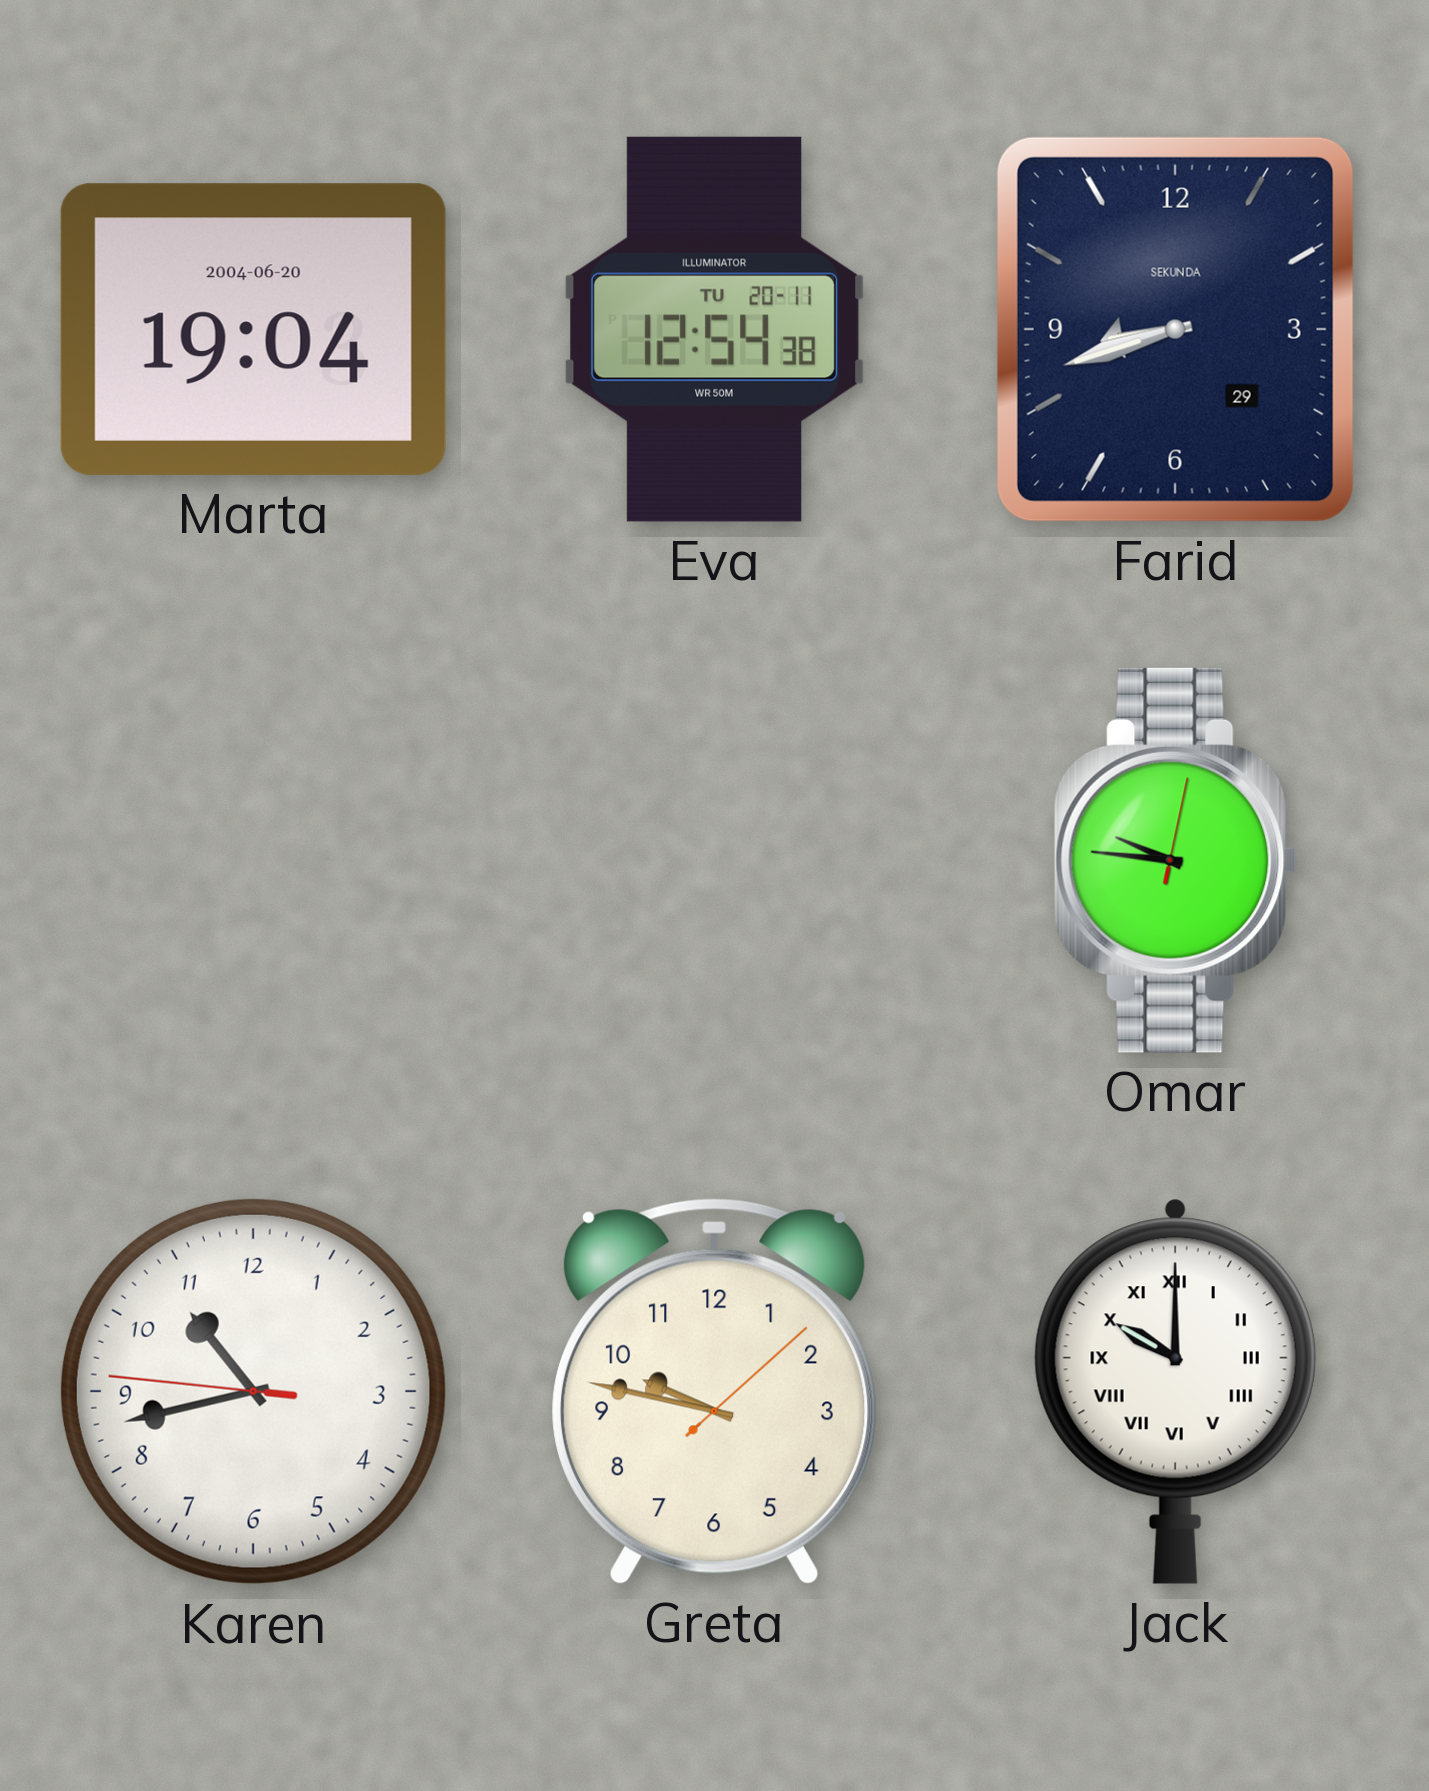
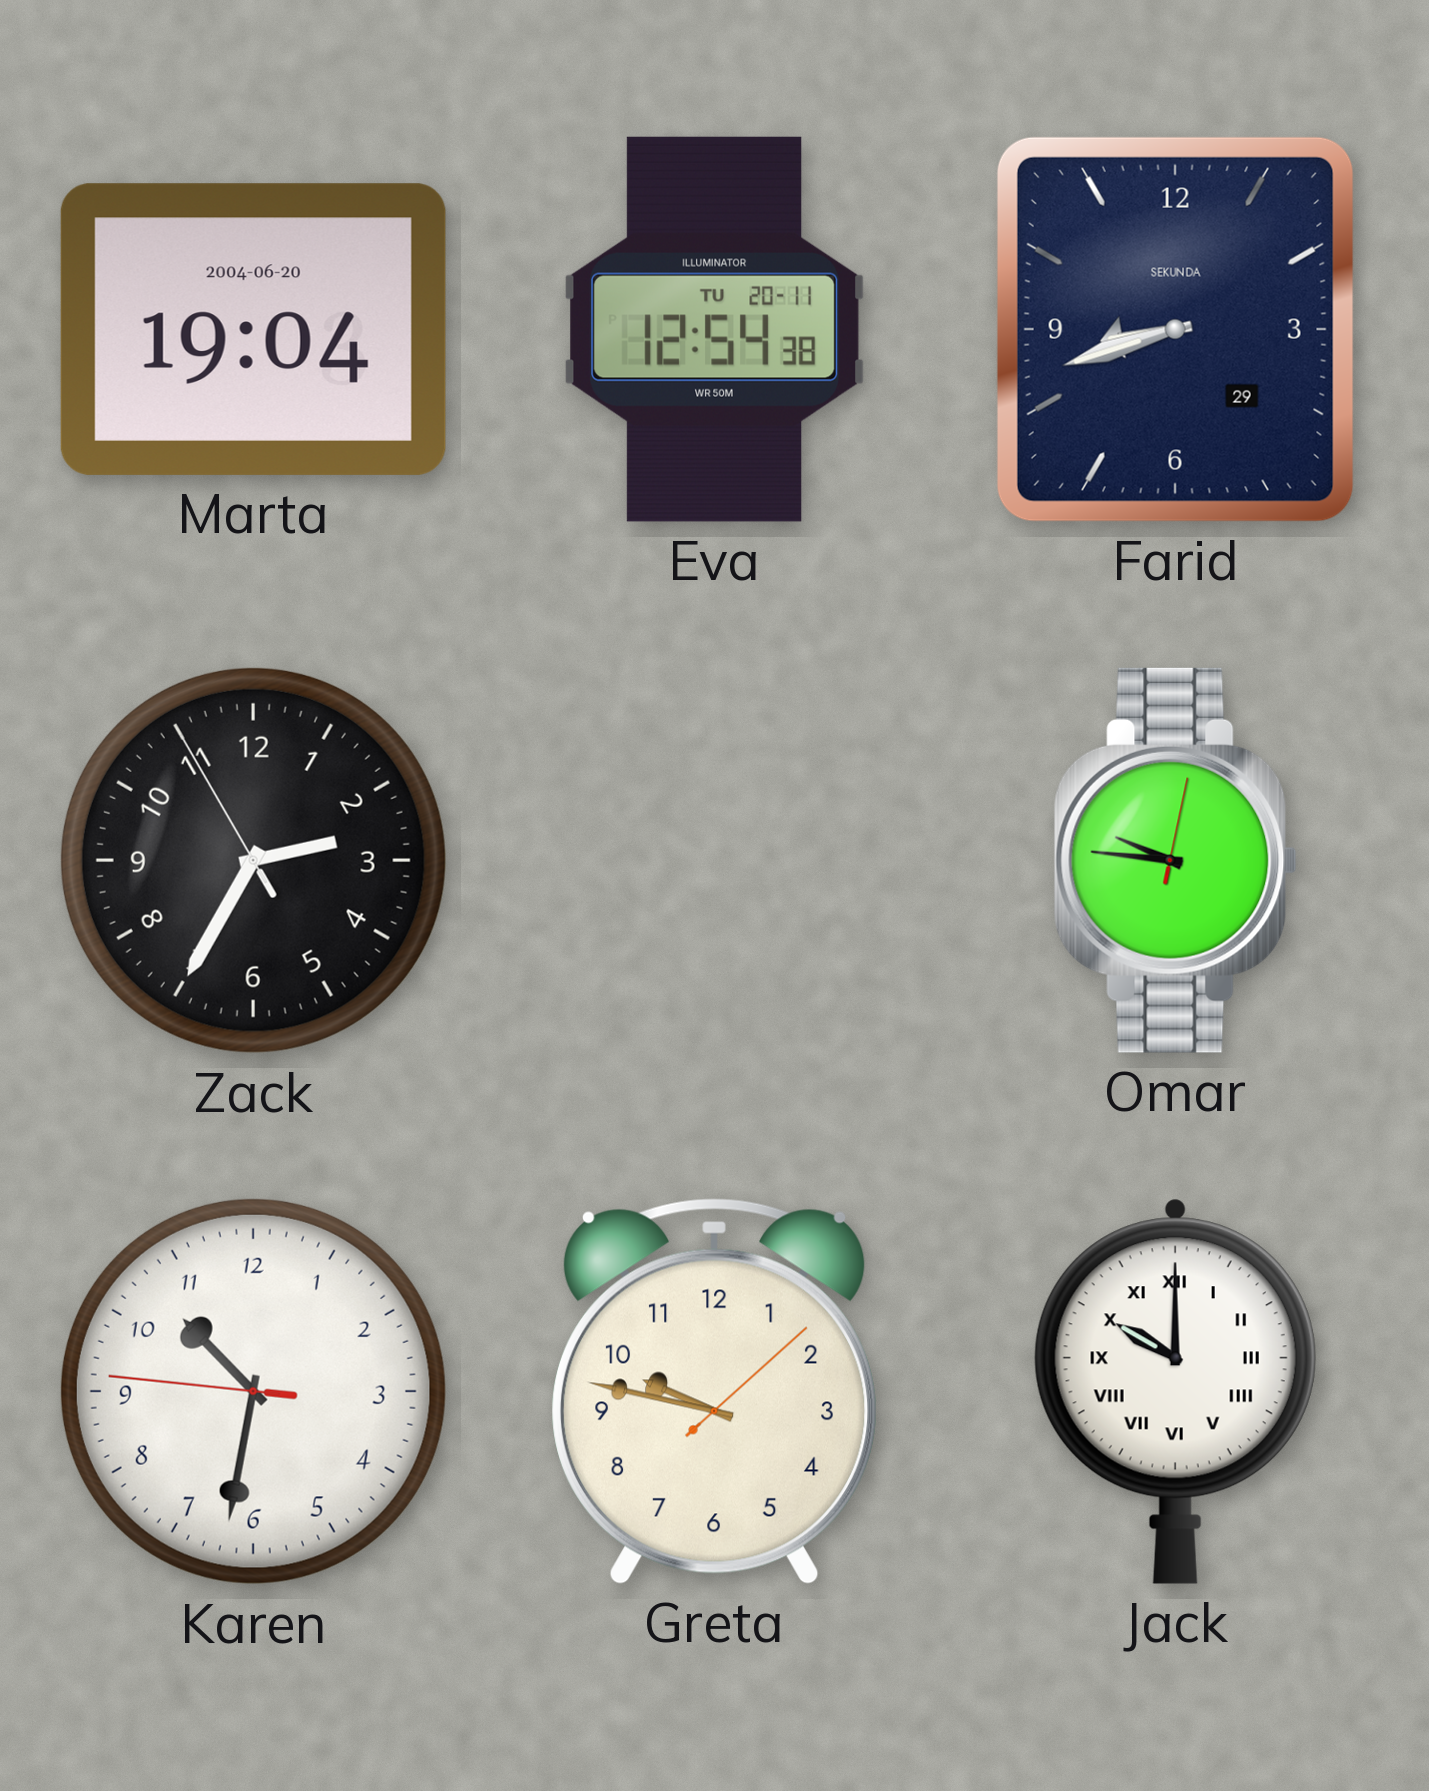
Zack: none -> 2:34 (253, 860)
Karen: 10:42 -> 10:31 (253, 1391)
